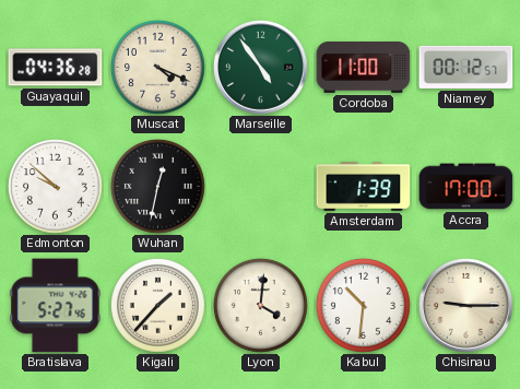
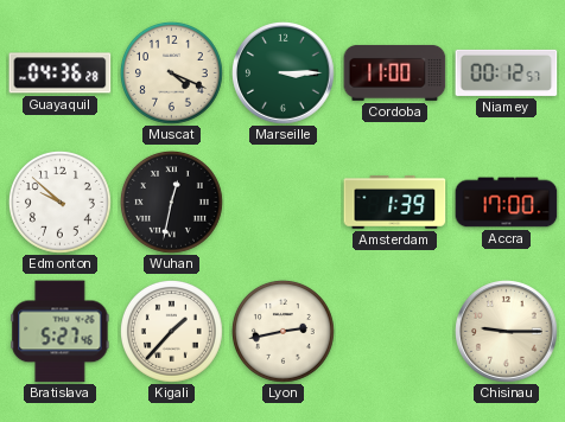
Marseille: 4:54 -> 3:15 (284, 73)
Lyon: 4:01 -> 2:43 (282, 331)
Kabul: 10:31 -> none (363, 305)
